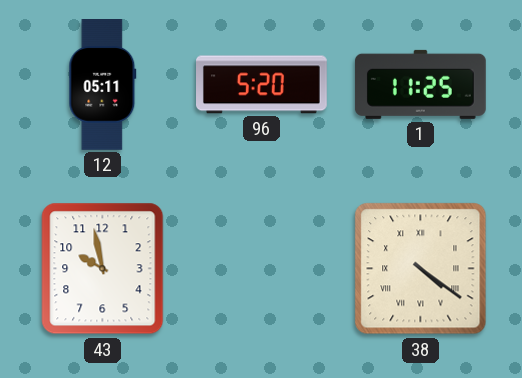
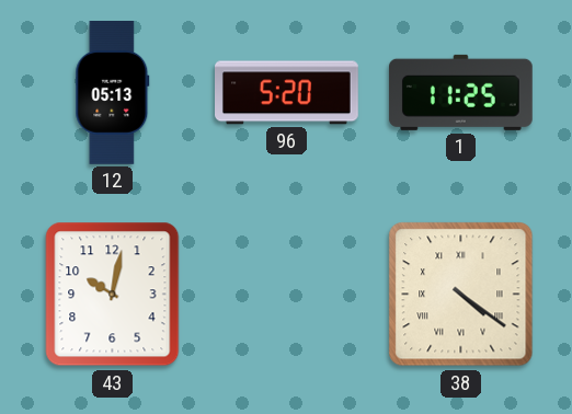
12: 05:11 -> 05:13 (113, 93)
43: 9:58 -> 10:02 (113, 295)
